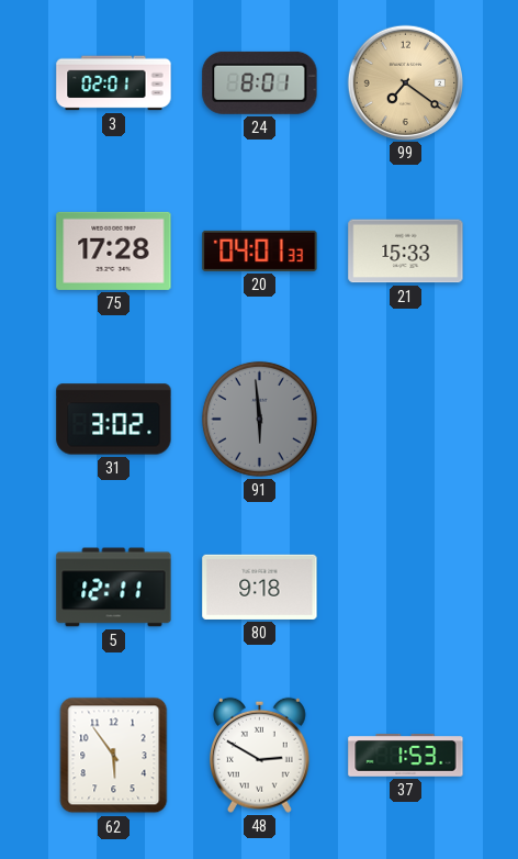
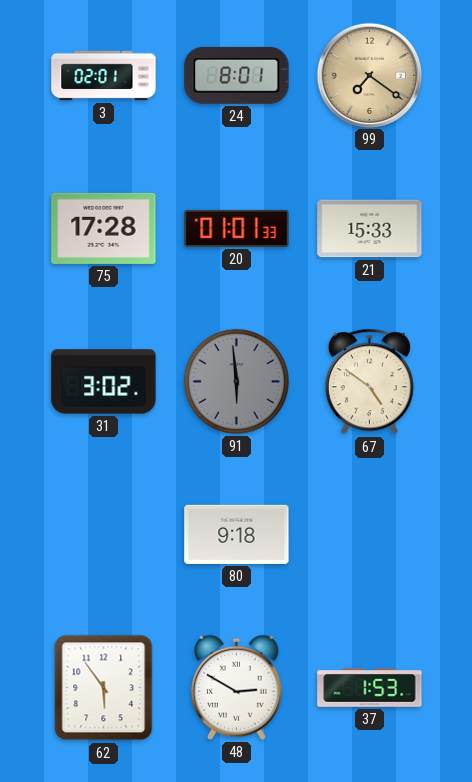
20: 04:01 -> 01:01 (237, 228)
67: none -> 4:51 (369, 382)
5: 12:11 -> none (114, 588)
